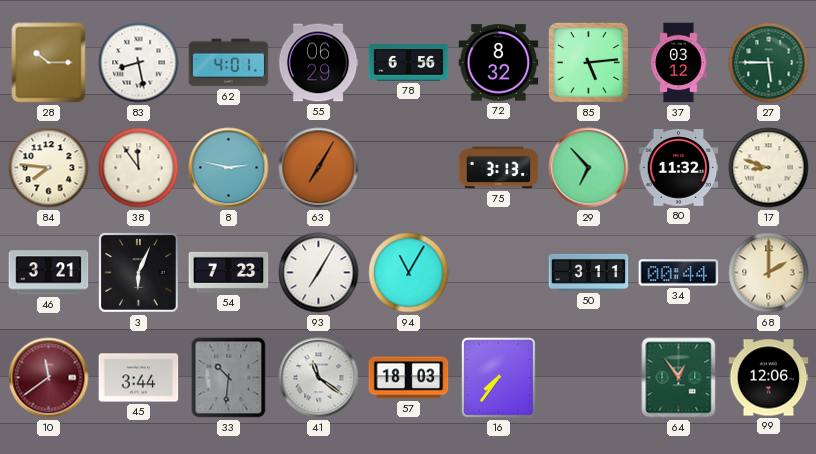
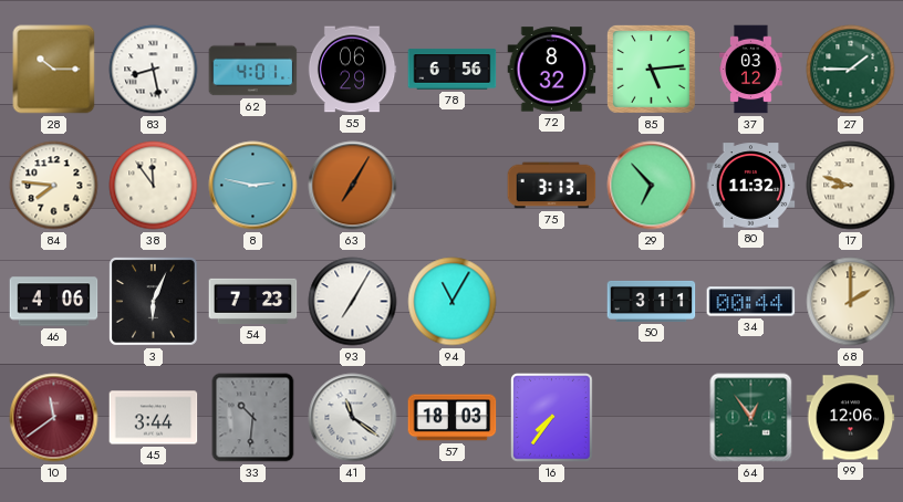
27: 5:45 -> 1:45 (851, 70)
46: 3:21 -> 4:06 (54, 302)
